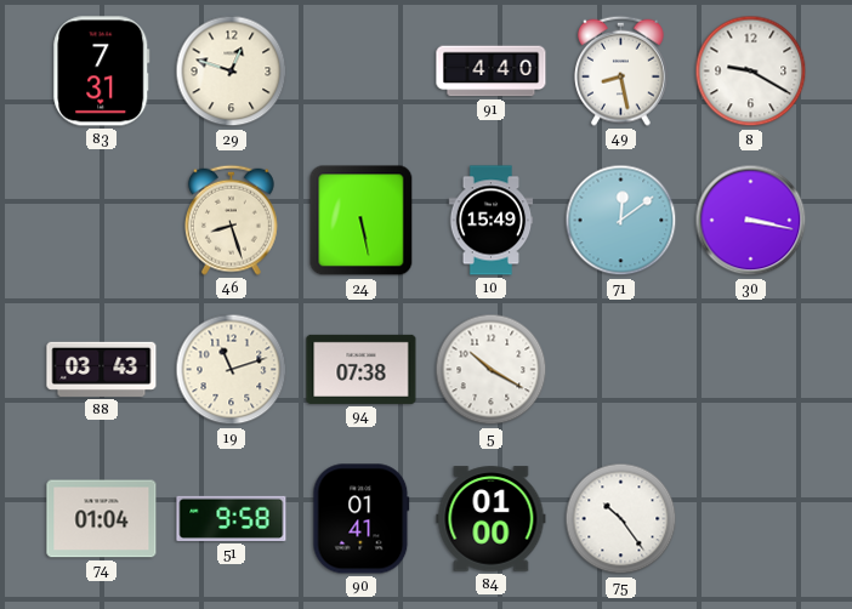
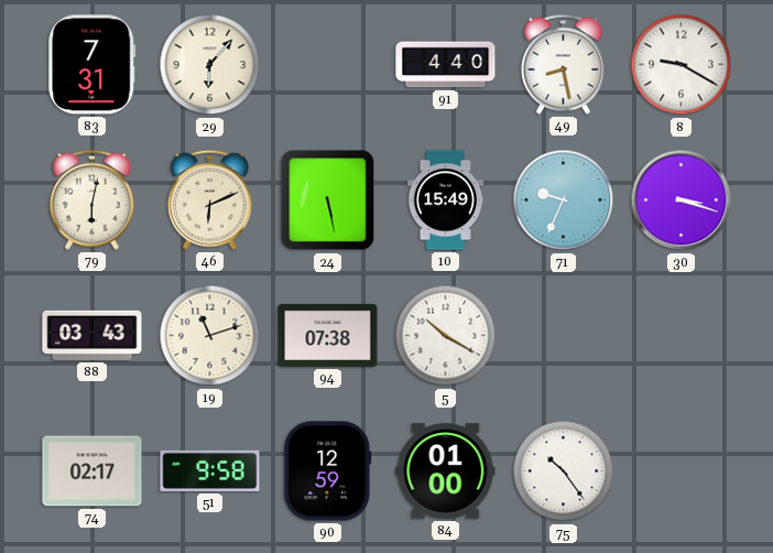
29: 12:48 -> 6:07 (210, 65)
79: none -> 6:02 (91, 199)
46: 8:27 -> 6:11 (209, 199)
71: 12:09 -> 9:34 (564, 200)
30: 3:17 -> 3:18 (682, 200)
74: 01:04 -> 02:17 (92, 471)
90: 01:41 -> 12:59 (328, 471)
